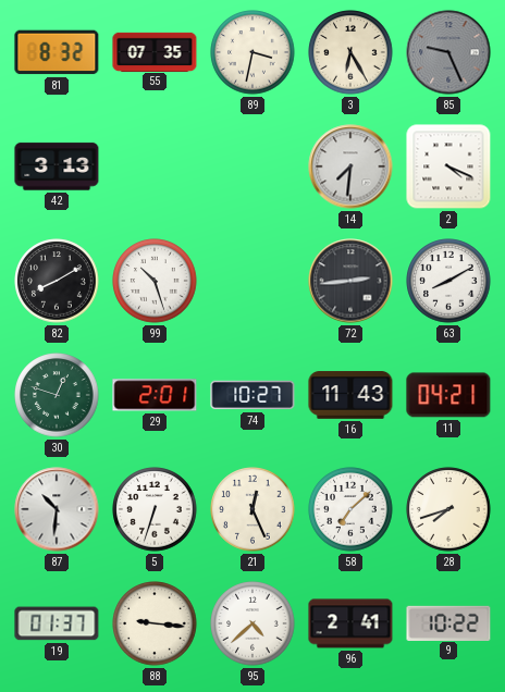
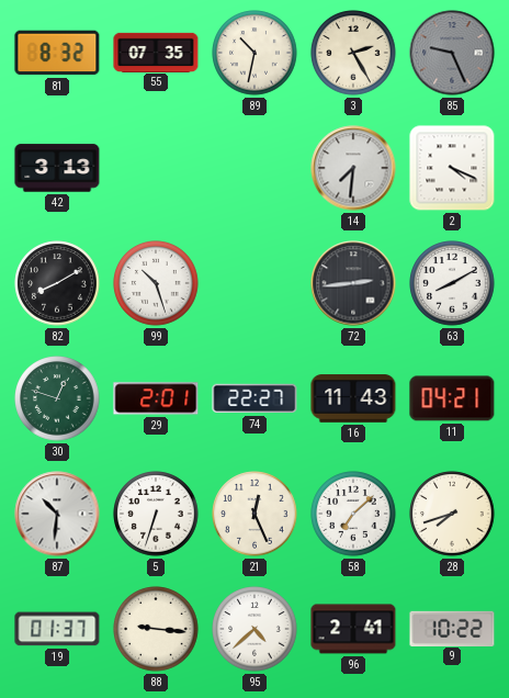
89: 3:32 -> 10:32 (255, 53)
3: 6:25 -> 2:25 (353, 53)
74: 10:27 -> 22:27 (255, 398)
